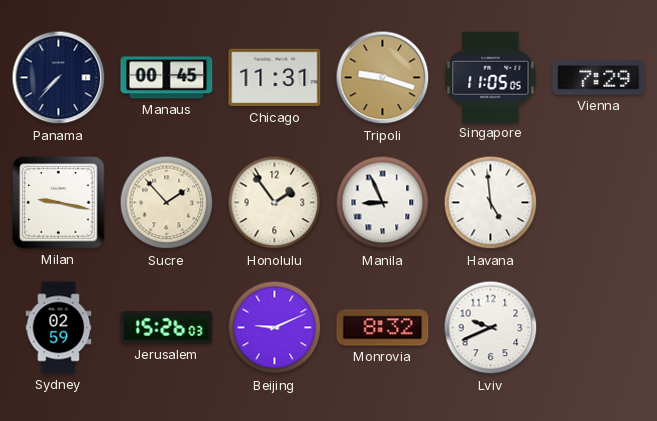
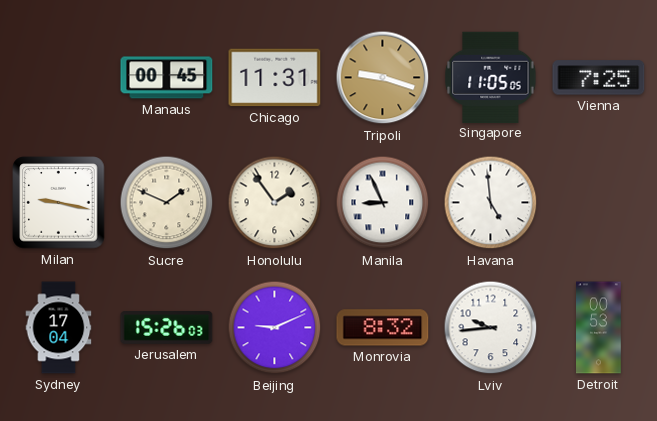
Panama: 7:37 -> none (59, 78)
Vienna: 7:29 -> 7:25 (599, 78)
Sucre: 1:53 -> 1:49 (167, 203)
Sydney: 02:59 -> 17:04 (59, 328)
Lviv: 9:41 -> 9:44 (491, 328)
Detroit: none -> 00:53 (599, 328)
